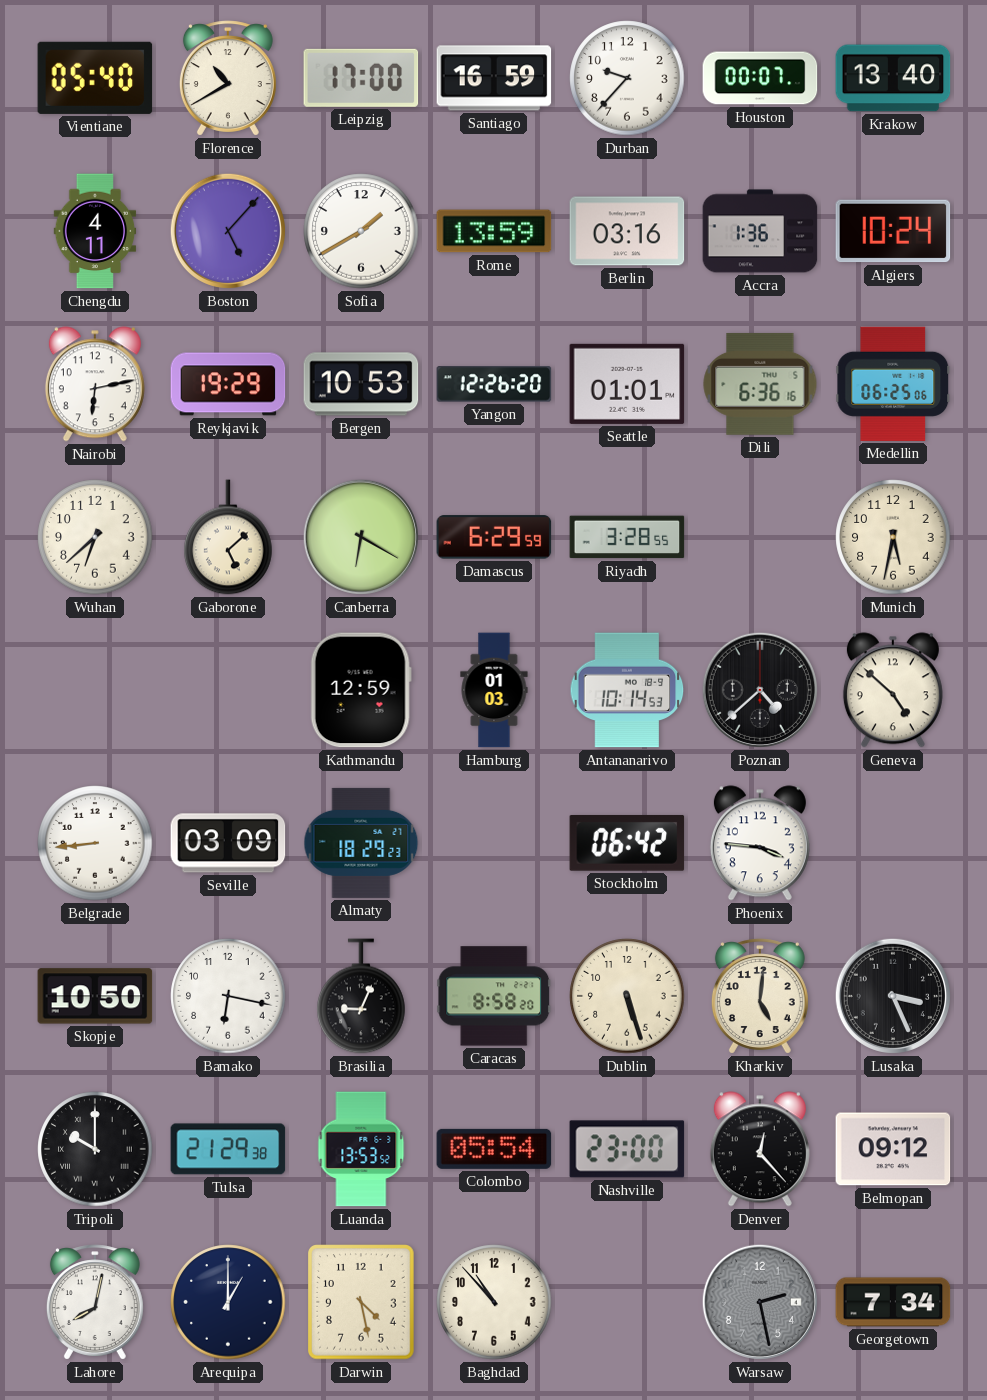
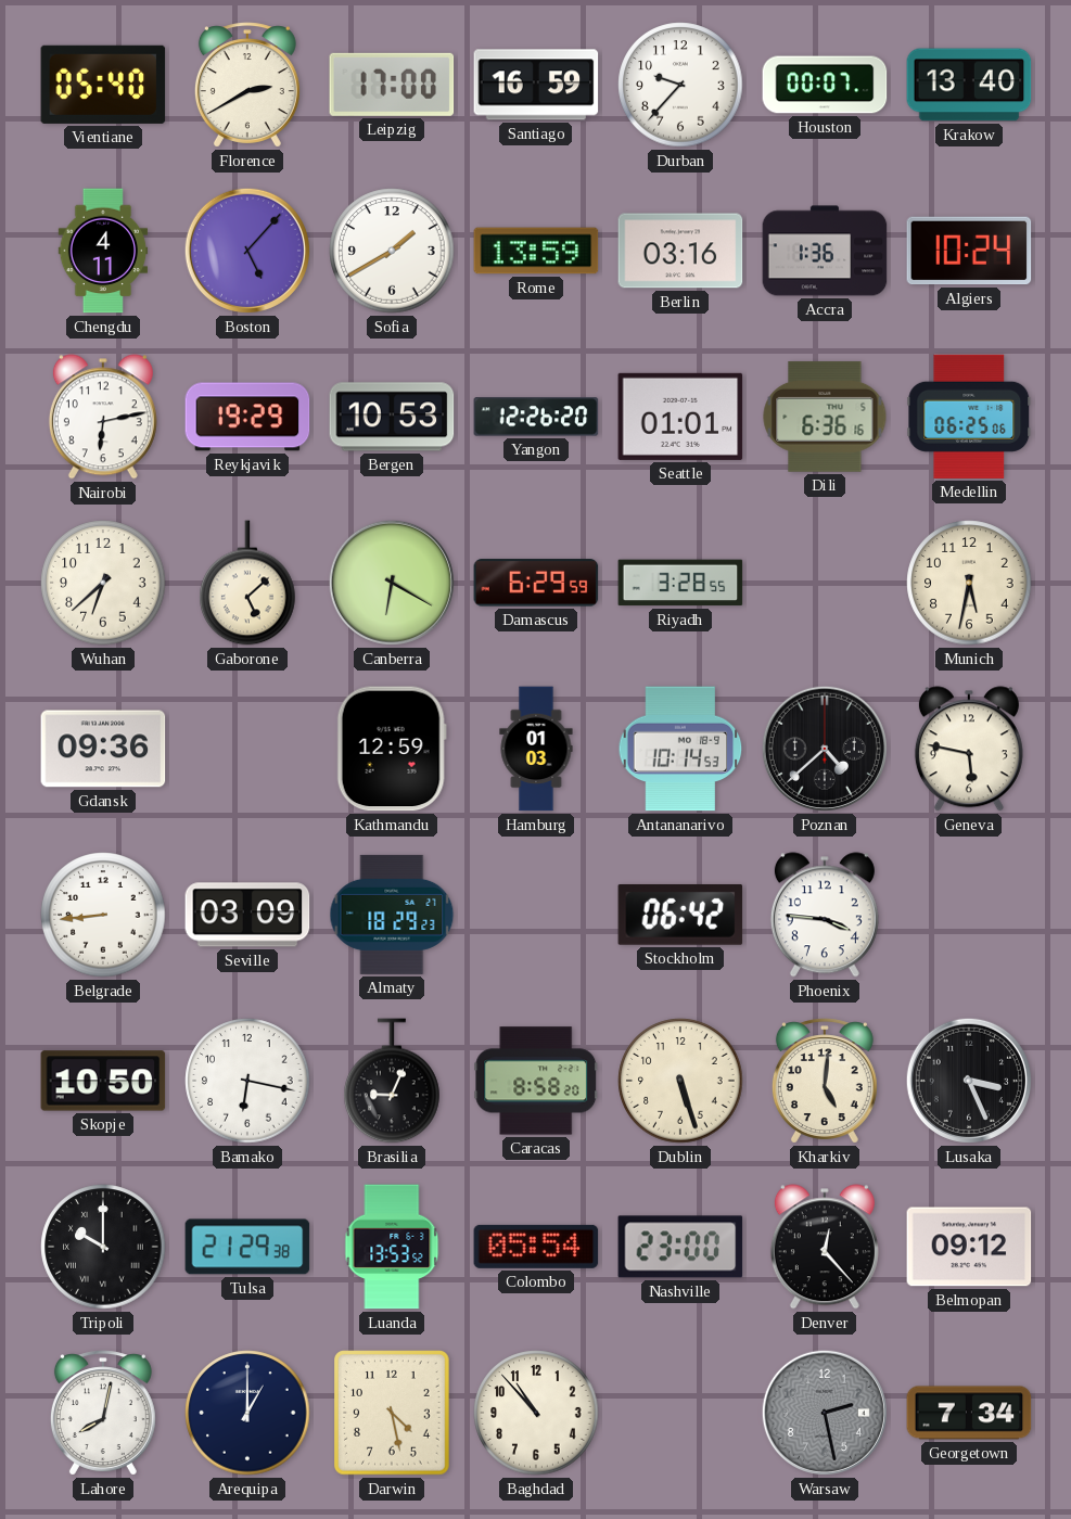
Florence: 10:40 -> 2:40 (247, 85)
Gdansk: none -> 09:36 (103, 749)
Geneva: 4:52 -> 5:47 (969, 749)
